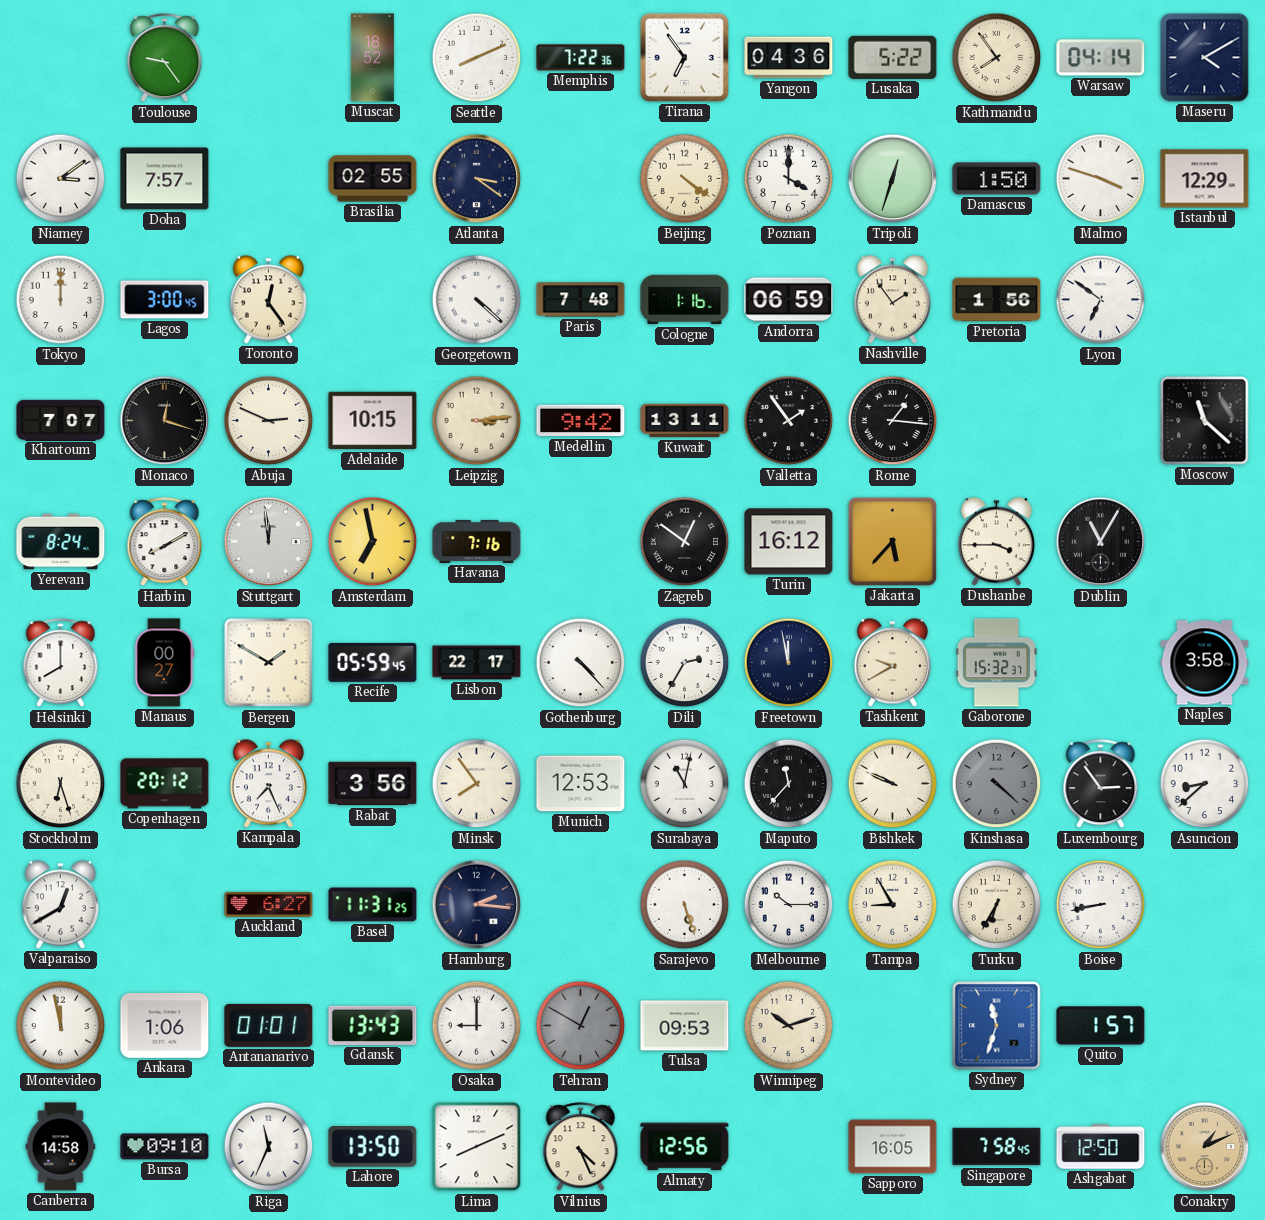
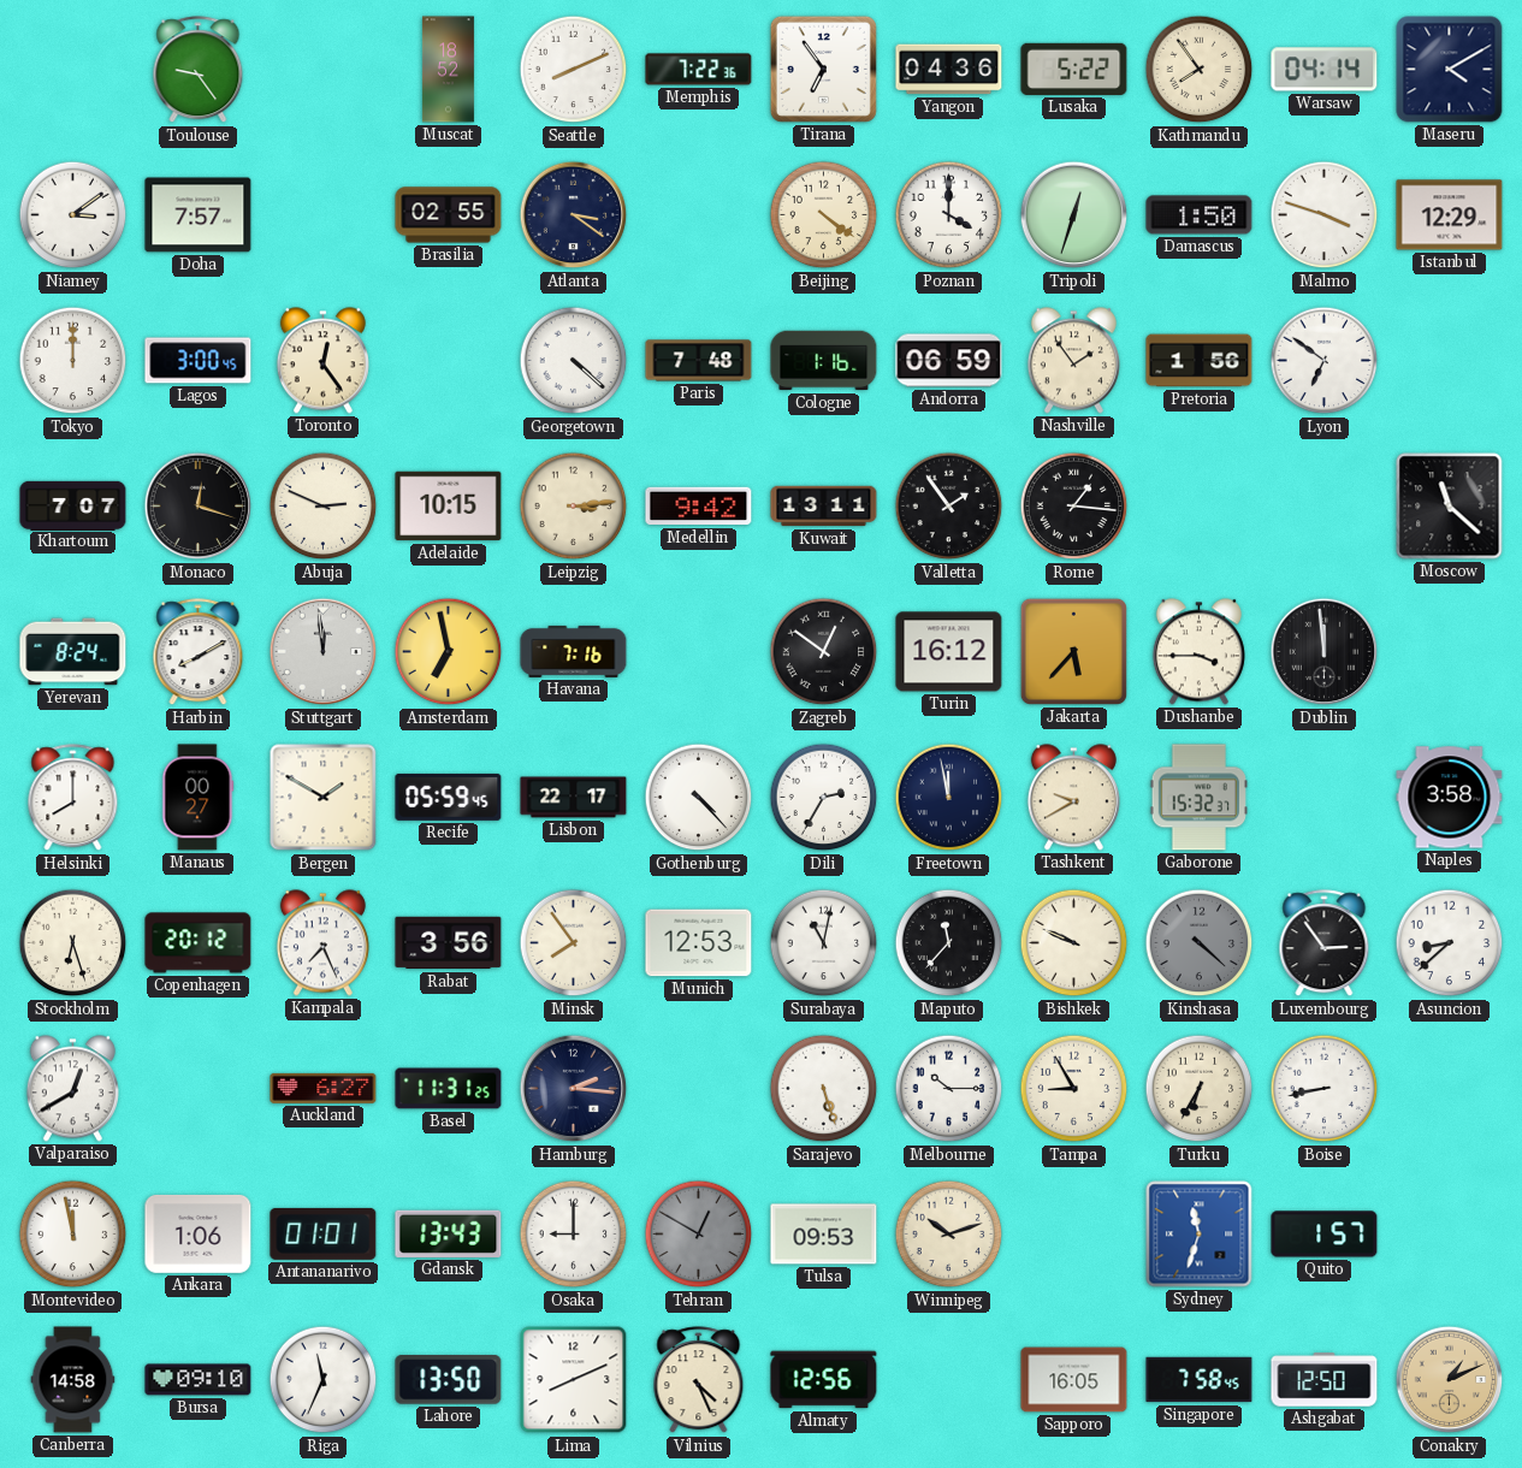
Dublin: 11:05 -> 11:59 (1325, 652)
